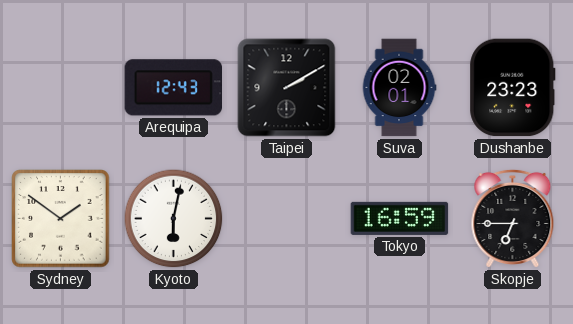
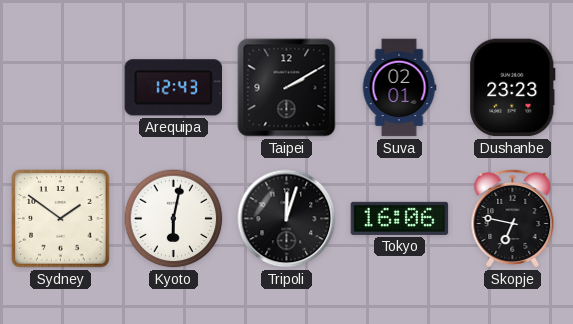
Tripoli: none -> 12:03 (287, 219)
Tokyo: 16:59 -> 16:06 (400, 218)
Skopje: 6:45 -> 6:47 (513, 218)
